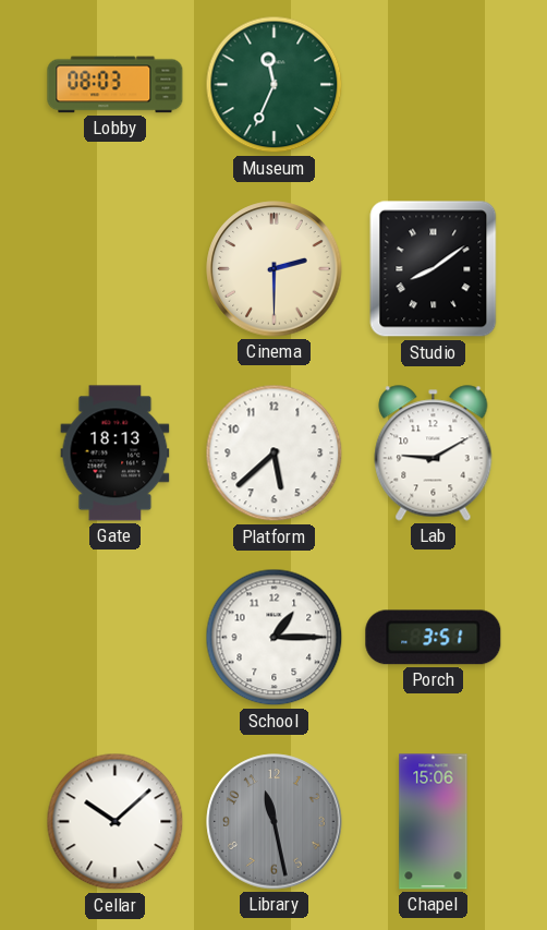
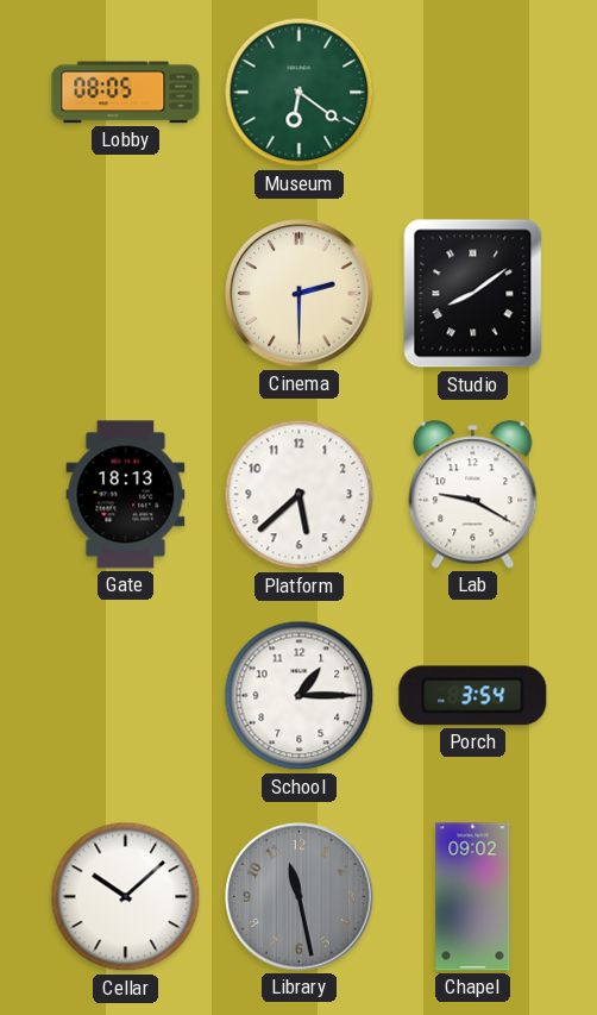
Lobby: 08:03 -> 08:05 (126, 93)
Museum: 11:34 -> 6:21 (300, 93)
Lab: 9:10 -> 9:20 (473, 495)
Porch: 3:51 -> 3:54 (473, 696)
Chapel: 15:06 -> 09:02 (473, 897)
